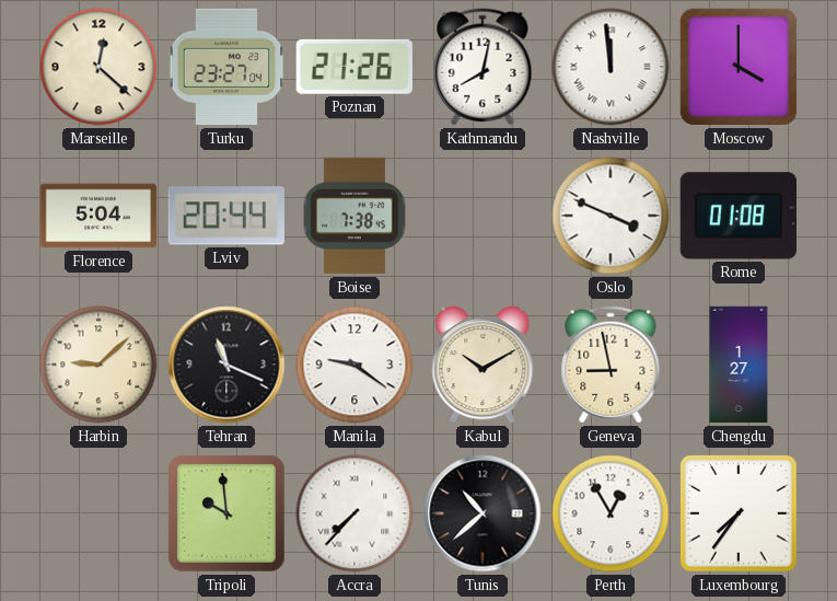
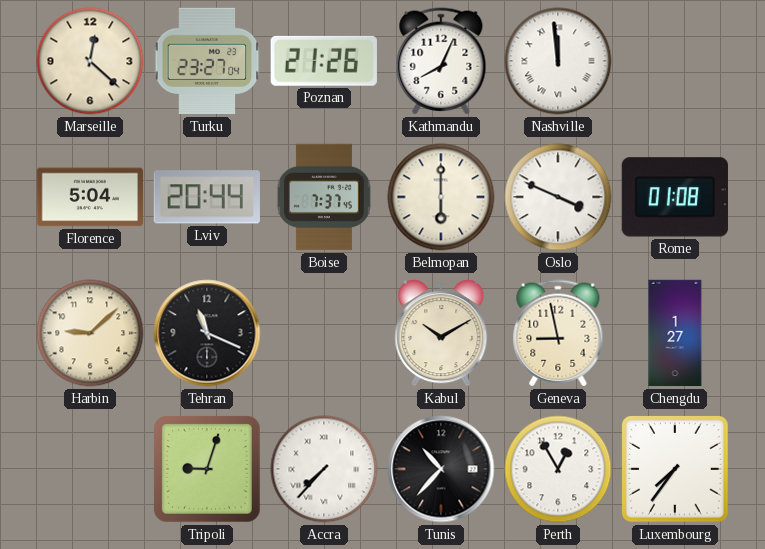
Kathmandu: 8:02 -> 8:04 (441, 61)
Moscow: 4:00 -> none (739, 67)
Boise: 7:38 -> 7:37 (324, 197)
Belmopan: none -> 6:00 (441, 197)
Manila: 9:21 -> none (354, 365)
Tripoli: 9:59 -> 9:03 (207, 469)
Tunis: 10:38 -> 10:37 (441, 469)
